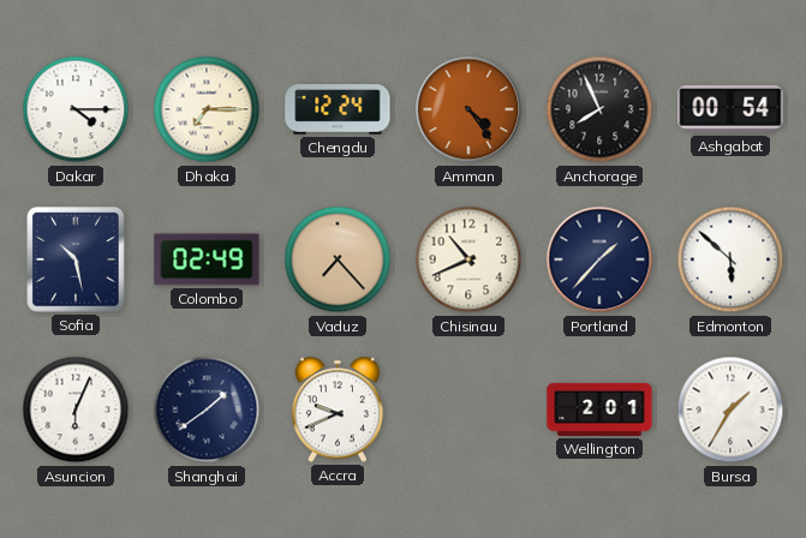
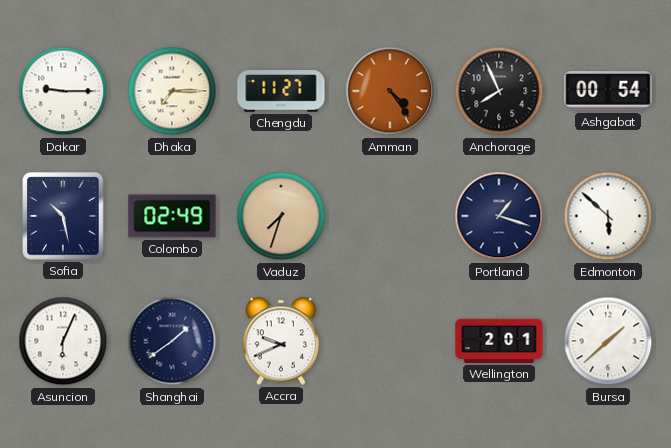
Dakar: 4:15 -> 9:15 (63, 91)
Chengdu: 12:24 -> 11:27 (281, 91)
Vaduz: 7:23 -> 7:33 (281, 216)
Chisinau: 10:41 -> none (468, 259)
Portland: 1:37 -> 1:18 (499, 216)
Bursa: 1:35 -> 1:38 (608, 341)
